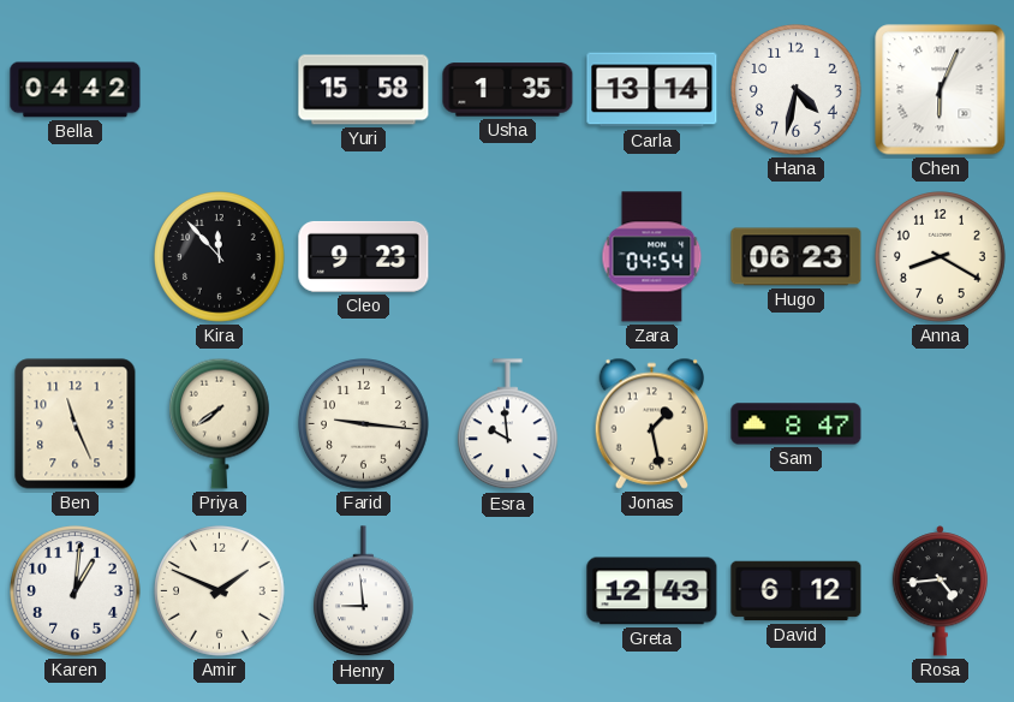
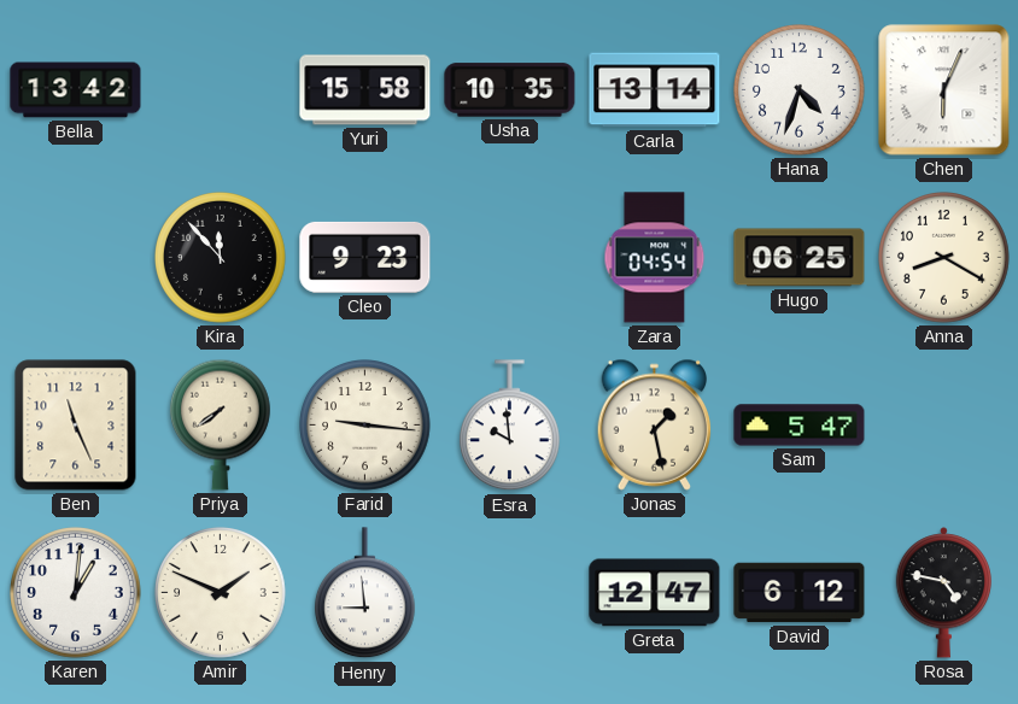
Bella: 04:42 -> 13:42 (76, 90)
Usha: 1:35 -> 10:35 (510, 90)
Hana: 4:32 -> 4:33 (800, 90)
Hugo: 06:23 -> 06:25 (800, 258)
Sam: 8:47 -> 5:47 (800, 426)
Greta: 12:43 -> 12:47 (655, 593)
Rosa: 4:44 -> 4:47 (944, 593)
